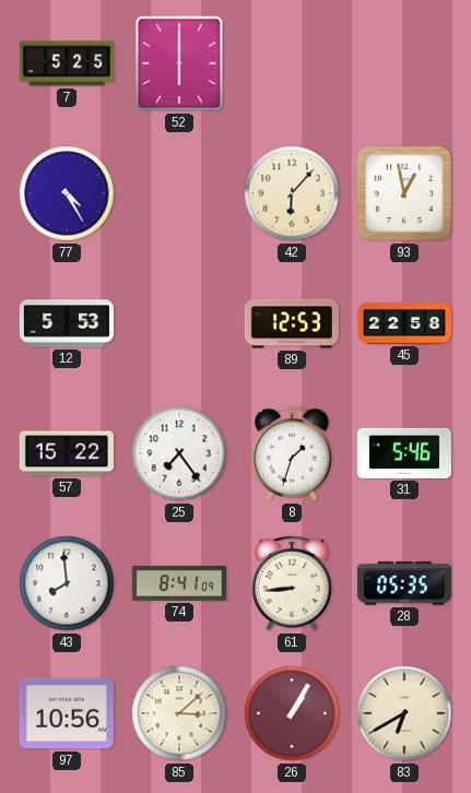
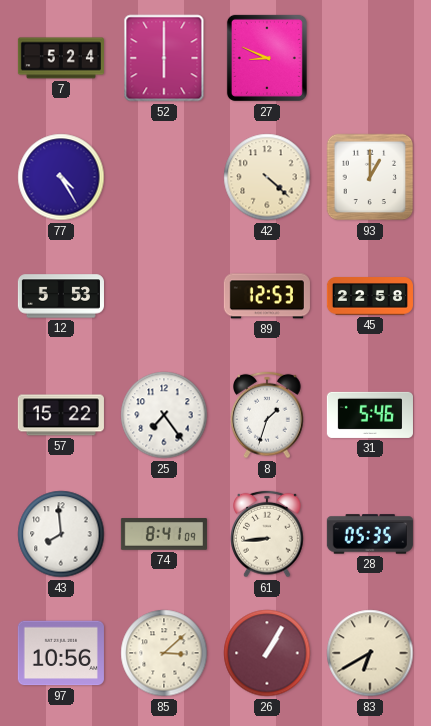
7: 5:25 -> 5:24 (61, 58)
27: none -> 8:49 (267, 58)
42: 6:07 -> 4:22 (267, 177)
93: 12:58 -> 1:00 (370, 177)
